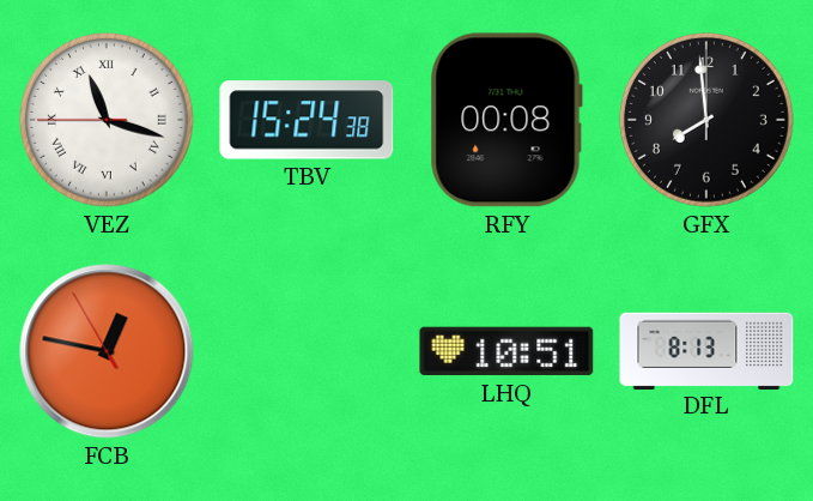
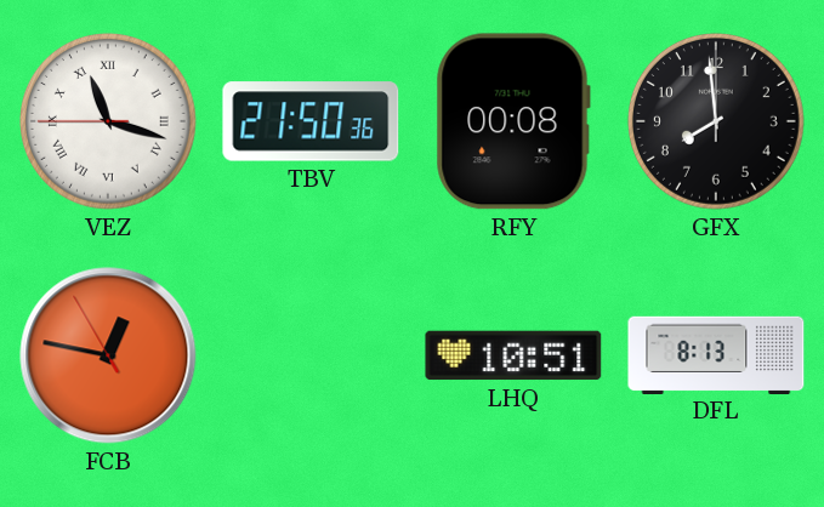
TBV: 15:24 -> 21:50 (311, 121)
